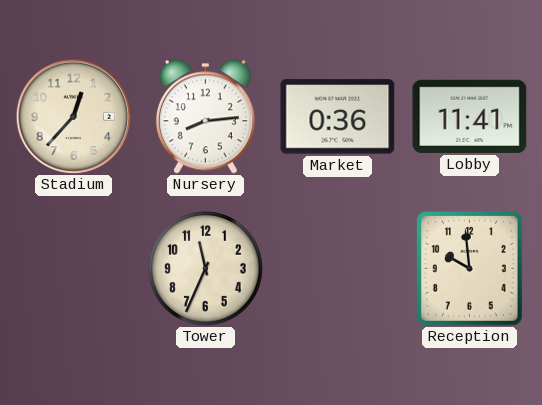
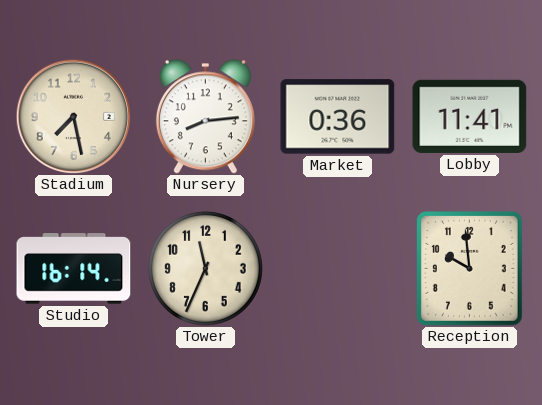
Stadium: 12:37 -> 7:28 (73, 116)
Studio: none -> 16:14 (74, 269)
